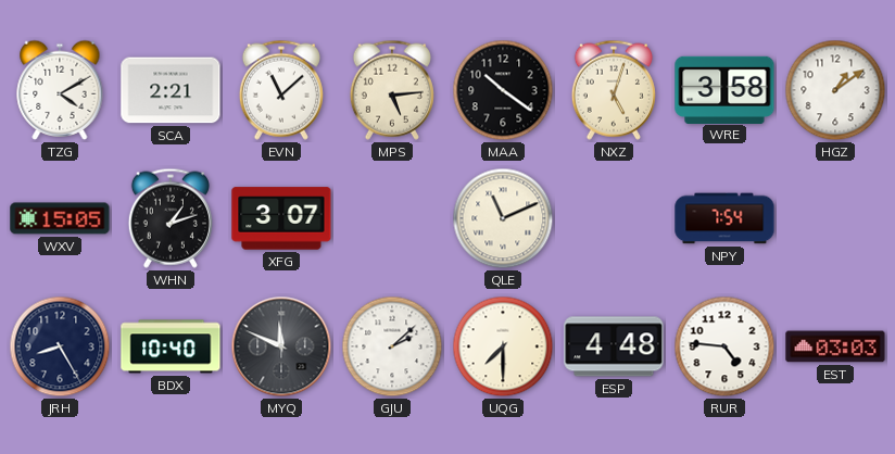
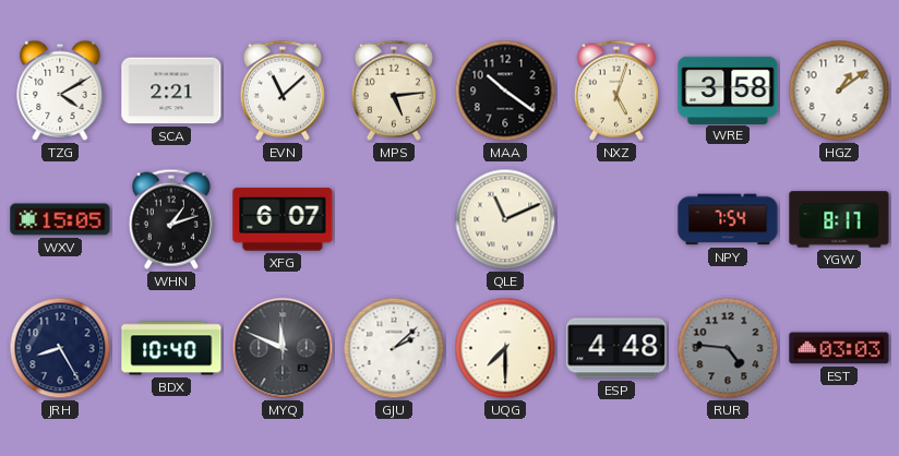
XFG: 3:07 -> 6:07 (283, 219)
YGW: none -> 8:17 (839, 219)
RUR dial: white -> grey (728, 348)
